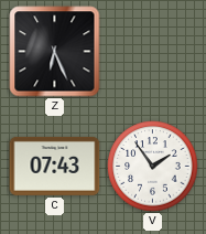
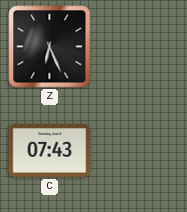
V: 1:54 -> none (153, 167)
